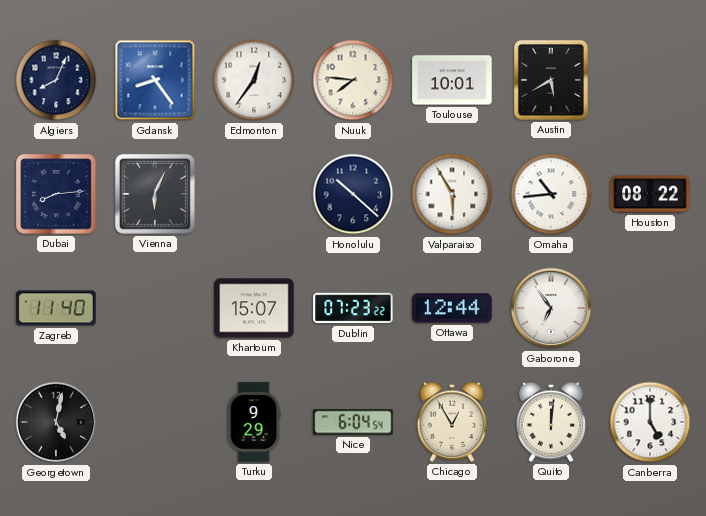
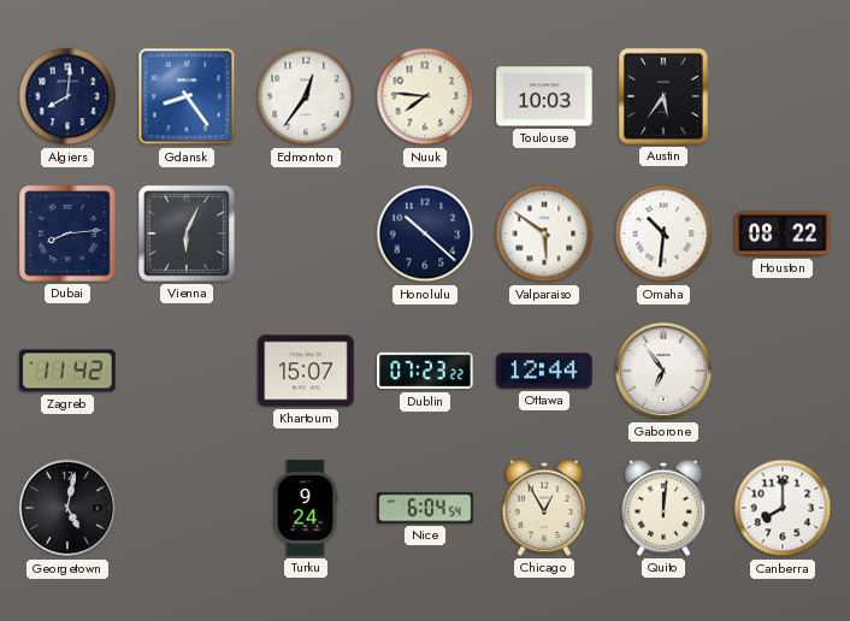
Algiers: 8:04 -> 8:01 (67, 96)
Toulouse: 10:01 -> 10:03 (544, 96)
Austin: 5:40 -> 5:36 (663, 96)
Valparaiso: 5:55 -> 5:51 (544, 233)
Omaha: 10:44 -> 10:31 (663, 233)
Zagreb: 11:40 -> 11:42 (67, 371)
Turku: 9:29 -> 9:24 (306, 508)
Canberra: 5:00 -> 8:00 (783, 508)
